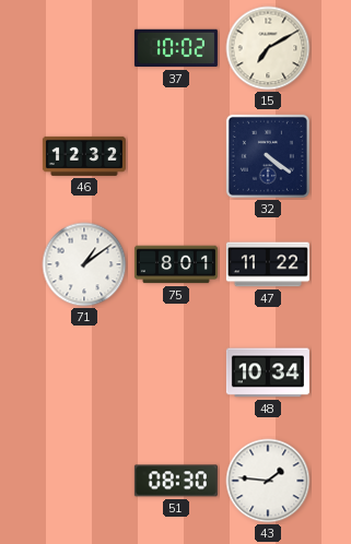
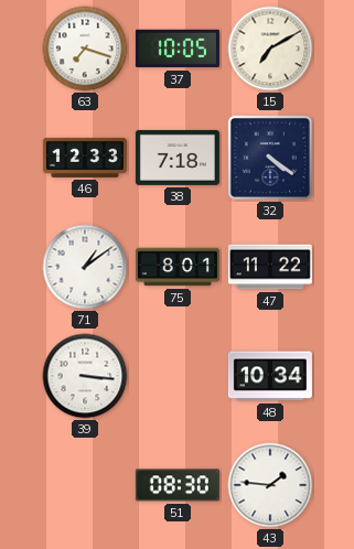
63: none -> 7:18 (85, 49)
37: 10:02 -> 10:05 (178, 49)
46: 12:32 -> 12:33 (85, 158)
38: none -> 7:18 (178, 158)
39: none -> 3:16 (85, 376)
